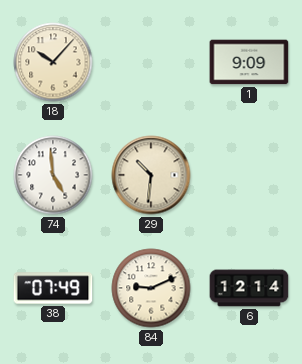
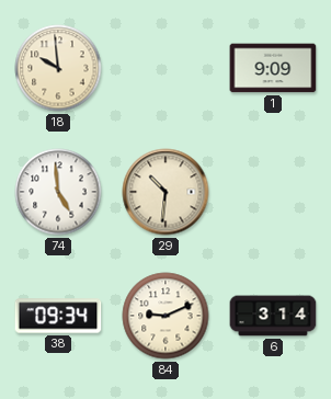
18: 10:07 -> 9:59 (58, 68)
38: 07:49 -> 09:34 (58, 316)
6: 12:14 -> 3:14 (273, 316)
